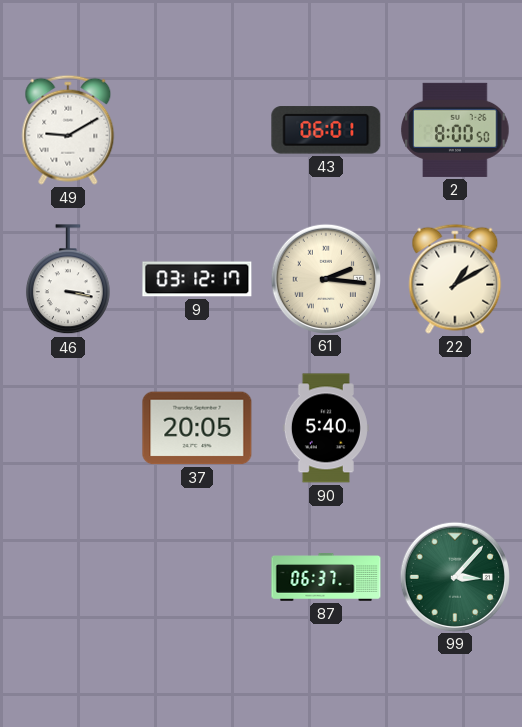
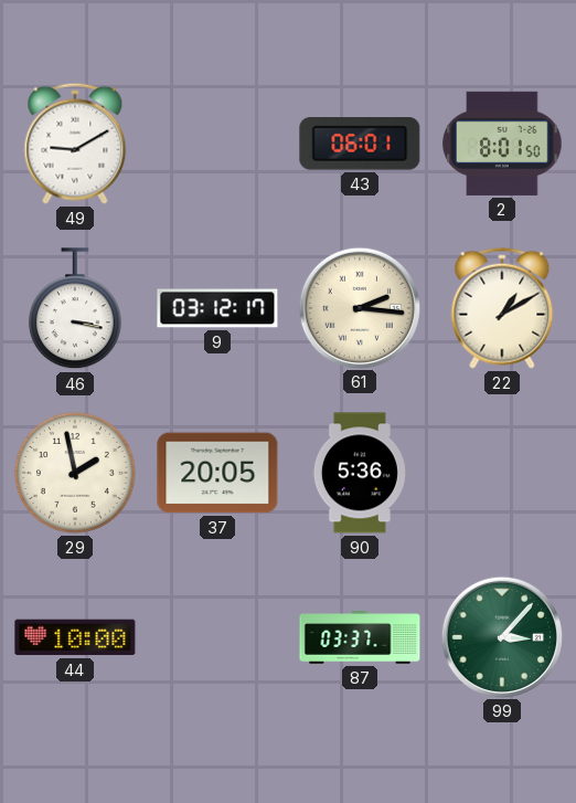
2: 8:00 -> 8:01 (502, 144)
29: none -> 1:58 (76, 474)
90: 5:40 -> 5:36 (360, 473)
44: none -> 10:00 (75, 637)
87: 06:37 -> 03:37 (360, 638)
